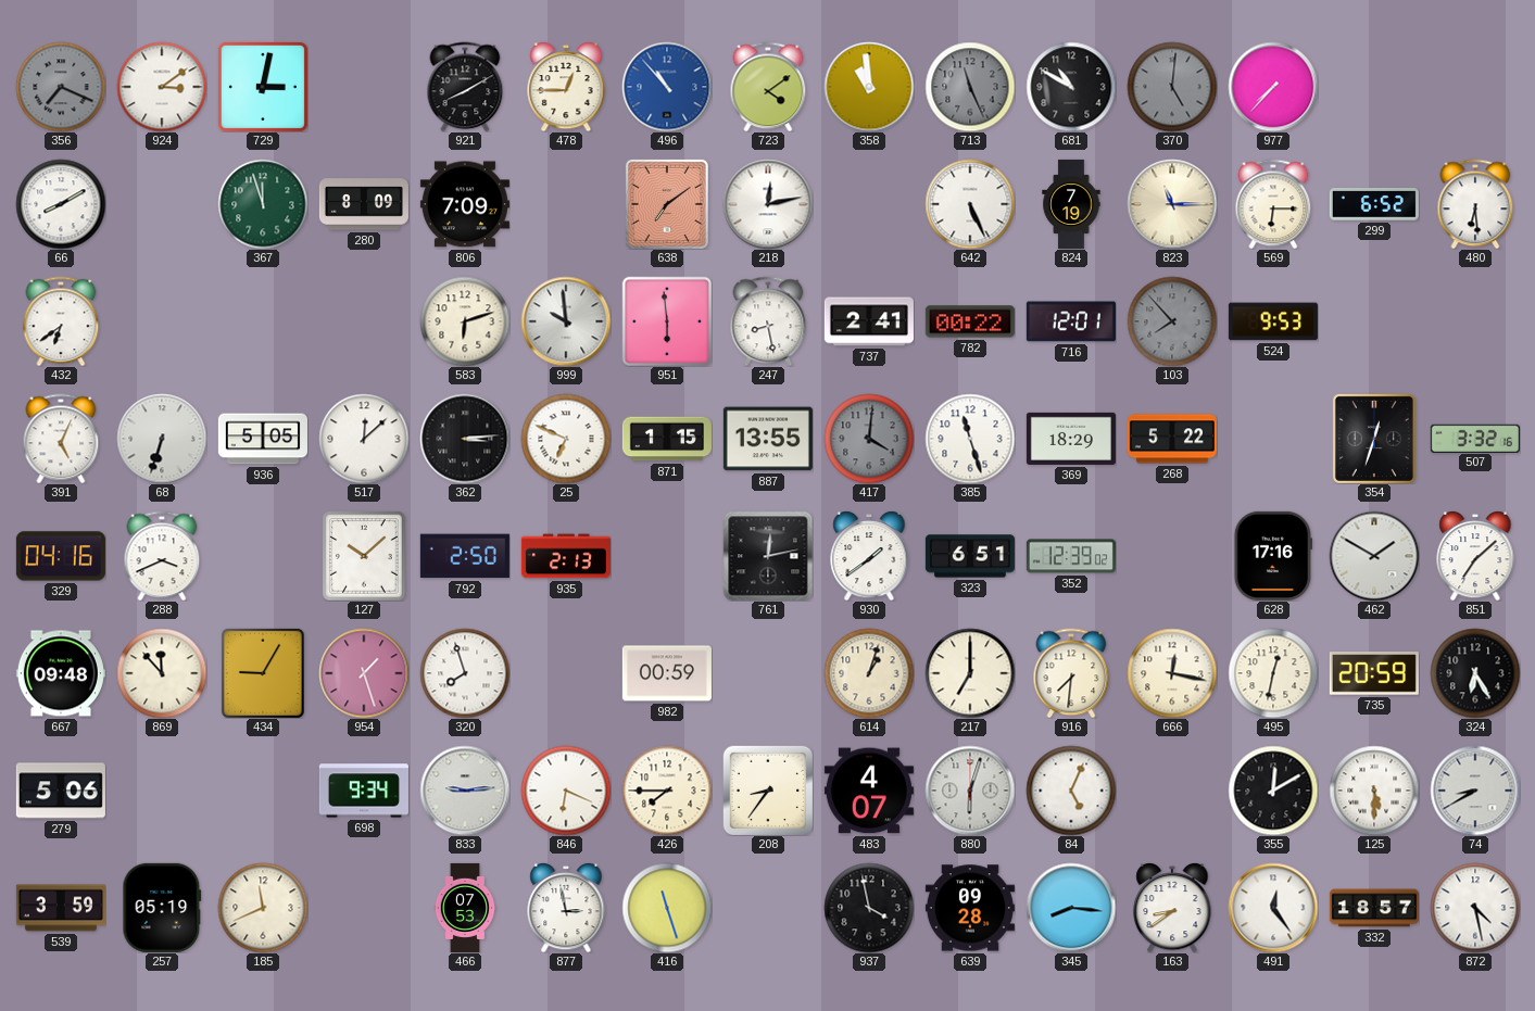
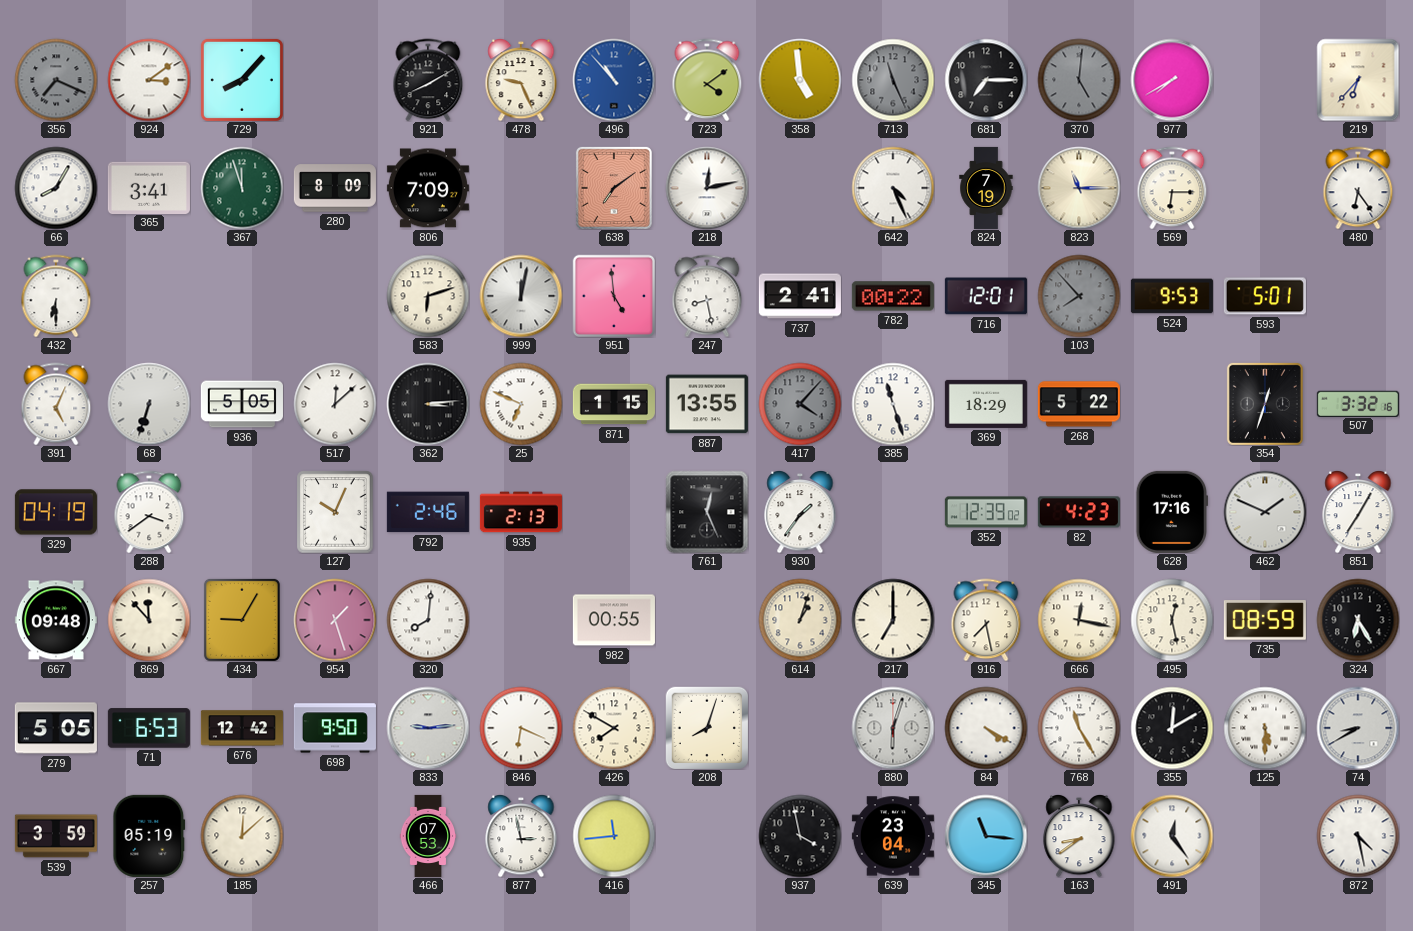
729: 3:02 -> 8:07 (242, 80)
478: 12:45 -> 9:26 (521, 80)
358: 10:59 -> 4:59 (800, 80)
681: 10:50 -> 7:15 (986, 80)
977: 7:37 -> 7:40 (1172, 80)
219: none -> 6:37 (1358, 80)
66: 8:10 -> 8:05 (56, 188)
365: none -> 3:41 (149, 187)
642: 5:26 -> 4:26 (893, 188)
299: 6:52 -> none (1374, 205)
480: 6:29 -> 6:24 (1358, 188)
432: 6:39 -> 6:30 (56, 296)
999: 9:59 -> 12:02 (521, 296)
951: 5:59 -> 4:59 (614, 296)
593: none -> 5:01 (1265, 296)
417: 4:01 -> 4:07 (800, 404)
329: 04:16 -> 04:19 (56, 512)
288: 3:41 -> 3:39 (149, 512)
127: 10:08 -> 10:04 (335, 512)
792: 2:50 -> 2:46 (428, 512)
761: 12:13 -> 12:26 (707, 512)
930: 1:39 -> 1:36 (800, 512)
323: 6:51 -> none (970, 556)
82: none -> 4:23 (1079, 512)
462: 1:50 -> 1:49 (1265, 512)
851: 7:08 -> 7:05 (1358, 512)
320: 7:57 -> 8:01 (428, 620)
982: 00:59 -> 00:55 (614, 620)
916: 7:31 -> 7:28 (986, 620)
495: 12:32 -> 12:28 (1172, 620)
735: 20:59 -> 08:59 (1265, 620)
279: 5:06 -> 5:05 (56, 728)
71: none -> 6:53 (149, 728)
676: none -> 12:42 (242, 728)
698: 9:34 -> 9:50 (335, 728)
426: 7:45 -> 7:50 (614, 728)
208: 8:36 -> 8:03 (706, 727)
483: 4:07 -> none (869, 791)
84: 5:04 -> 4:20 (986, 728)
768: none -> 11:25 (1079, 728)
185: 11:41 -> 12:08 (242, 836)
416: 11:27 -> 11:44 (614, 836)
639: 09:28 -> 23:04 (893, 836)
345: 8:16 -> 11:16 (986, 836)
332: 18:57 -> none (1374, 908)
